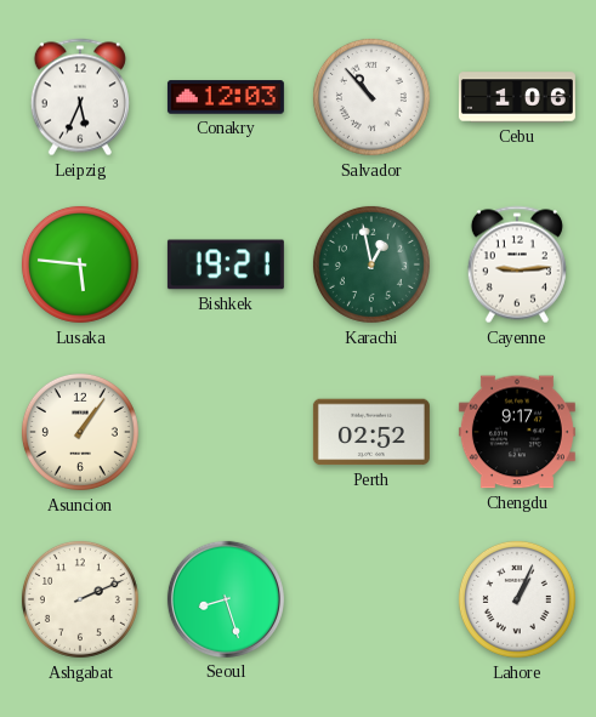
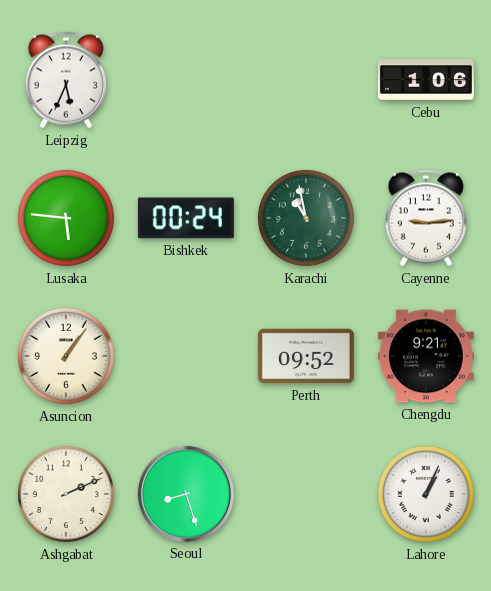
Conakry: 12:03 -> none (226, 97)
Salvador: 10:53 -> none (371, 97)
Bishkek: 19:21 -> 00:24 (186, 218)
Karachi: 12:58 -> 10:58 (306, 218)
Perth: 02:52 -> 09:52 (306, 356)
Chengdu: 9:17 -> 9:21 (426, 356)
